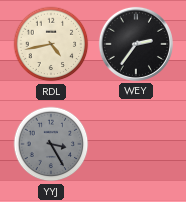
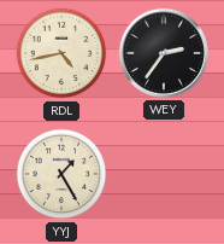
YYJ: 3:25 -> 1:25 (61, 174)
YYJ dial: grey -> cream (61, 174)
